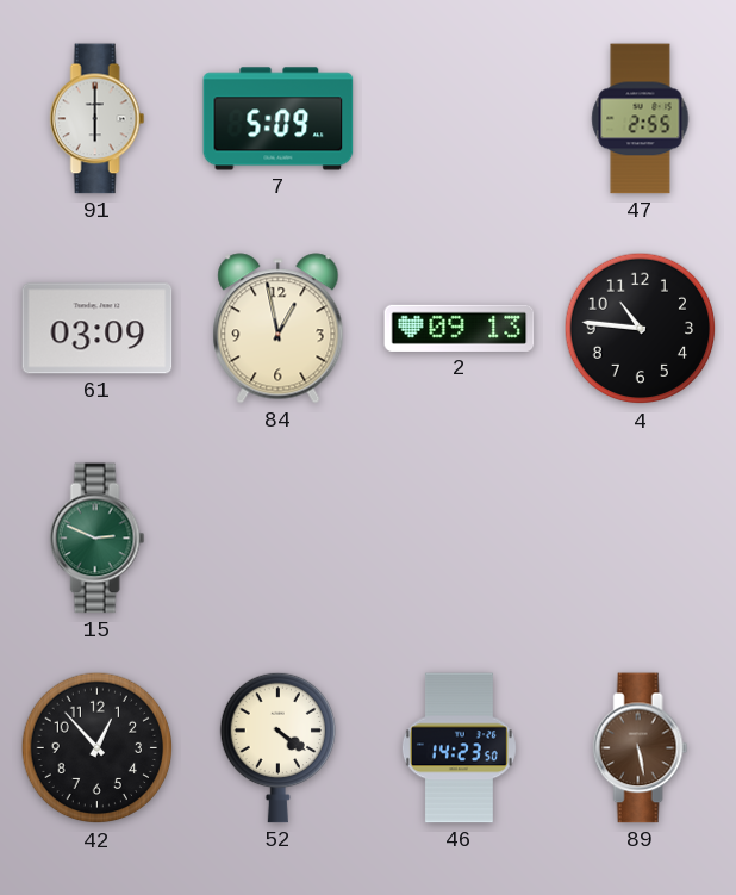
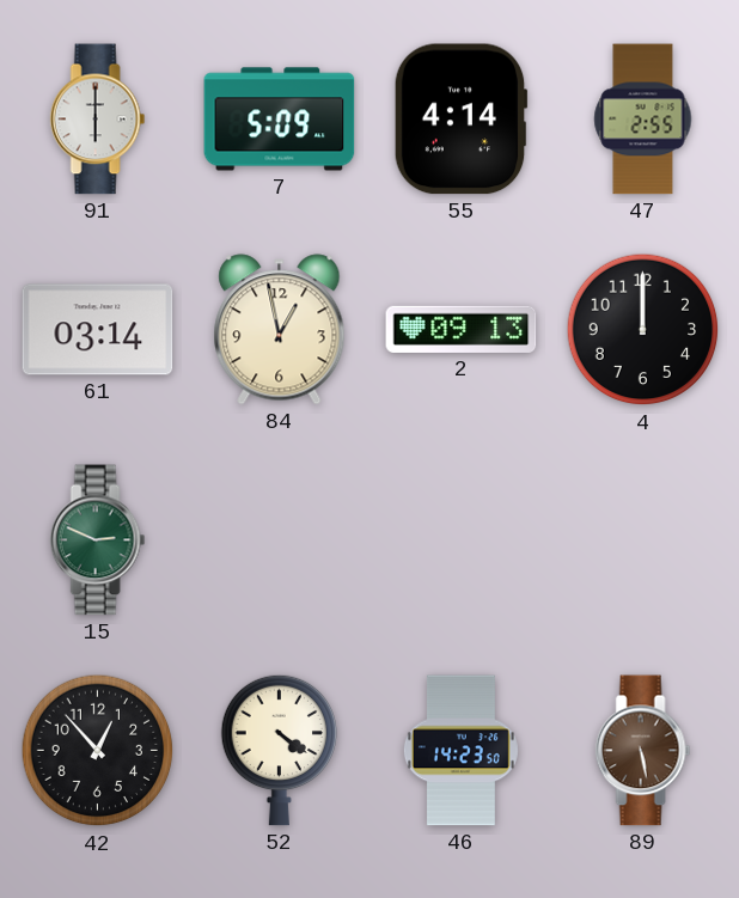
55: none -> 4:14 (460, 120)
61: 03:09 -> 03:14 (98, 330)
4: 10:46 -> 12:00 (643, 330)
